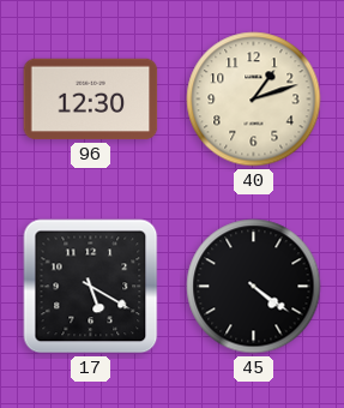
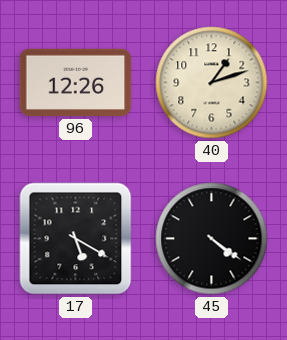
96: 12:30 -> 12:26 (76, 83)
